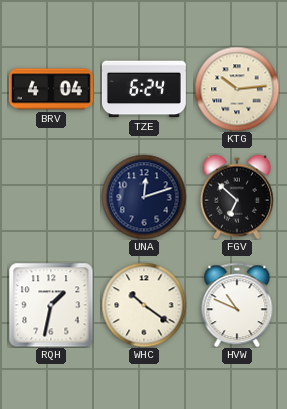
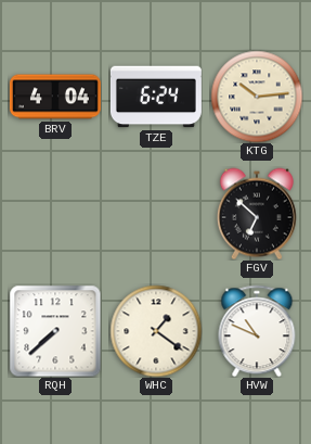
UNA: 12:12 -> none (144, 197)
RQH: 1:32 -> 7:38 (55, 331)
WHC: 10:21 -> 1:21 (156, 331)
